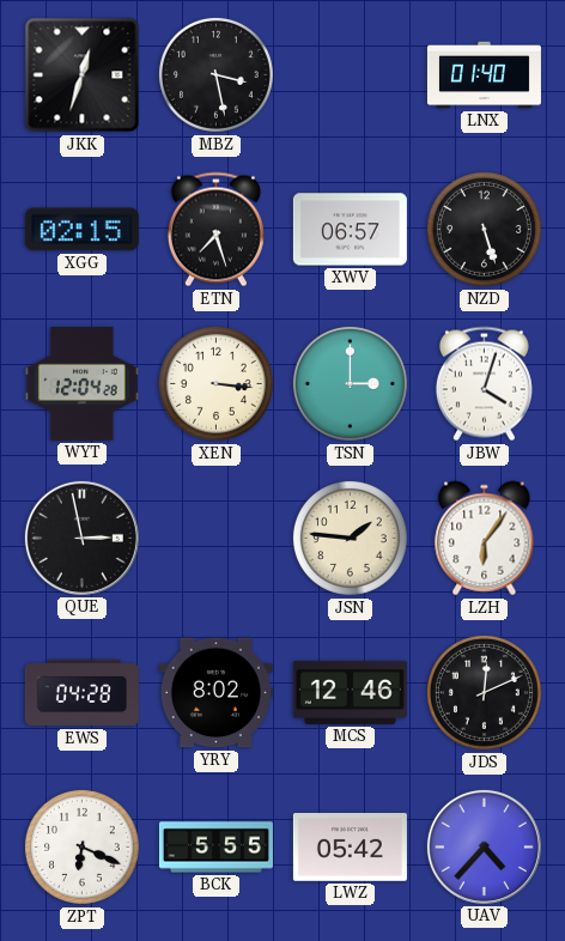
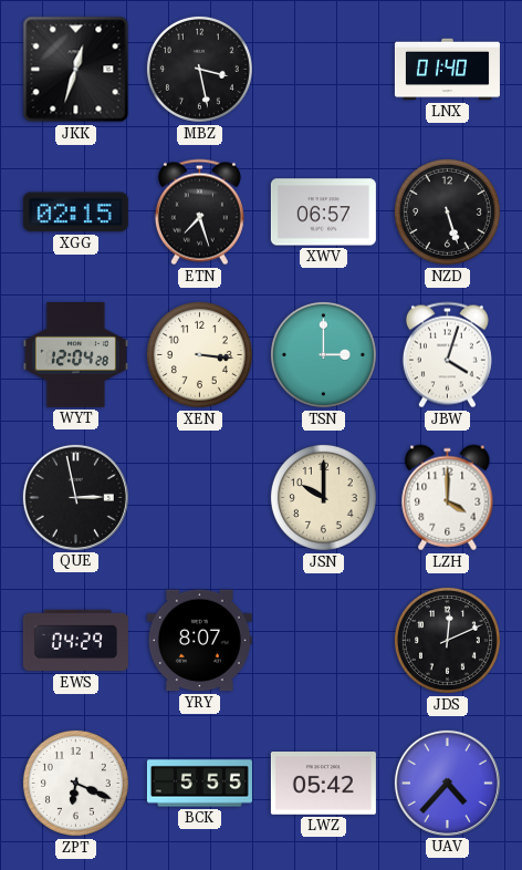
JSN: 1:46 -> 10:00 (323, 497)
LZH: 6:06 -> 4:00 (448, 498)
EWS: 04:28 -> 04:29 (75, 641)
YRY: 8:02 -> 8:07 (199, 641)
MCS: 12:46 -> none (350, 692)
